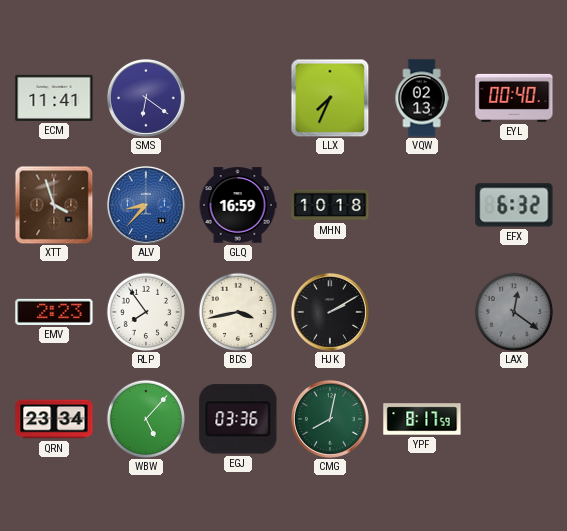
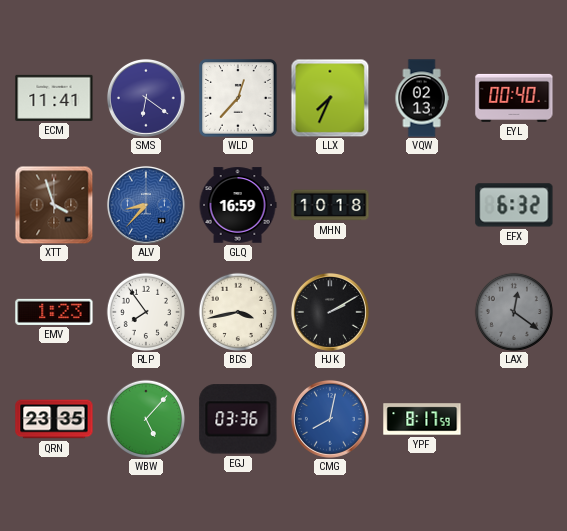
WLD: none -> 12:37 (238, 98)
EMV: 2:23 -> 1:23 (54, 312)
QRN: 23:34 -> 23:35 (54, 419)
CMG dial: green -> blue (330, 419)
